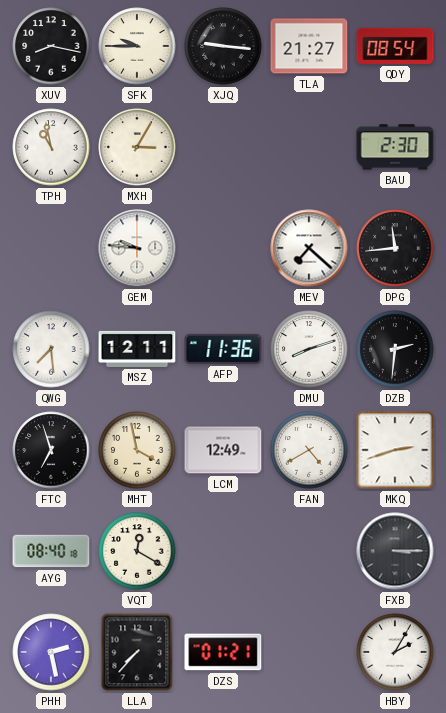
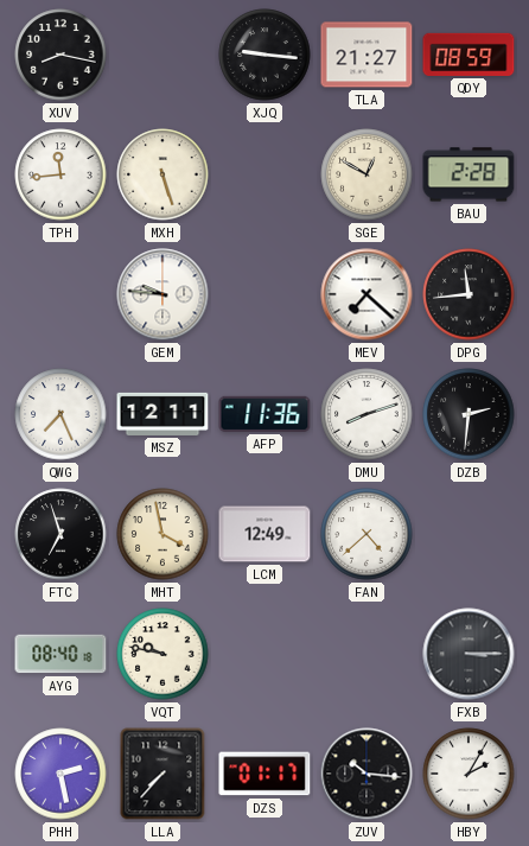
SFK: 9:45 -> none (137, 46)
QDY: 08:54 -> 08:59 (469, 55)
TPH: 10:58 -> 11:44 (60, 174)
MXH: 3:05 -> 5:27 (162, 174)
SGE: none -> 12:50 (367, 174)
BAU: 2:30 -> 2:28 (469, 174)
QWG: 7:29 -> 7:26 (60, 414)
FAN: 4:40 -> 4:38 (367, 534)
MKQ: 2:42 -> none (395, 450)
VQT: 12:20 -> 9:47 (162, 654)
DZS: 01:21 -> 01:17 (264, 774)
ZUV: none -> 10:16 (367, 774)
